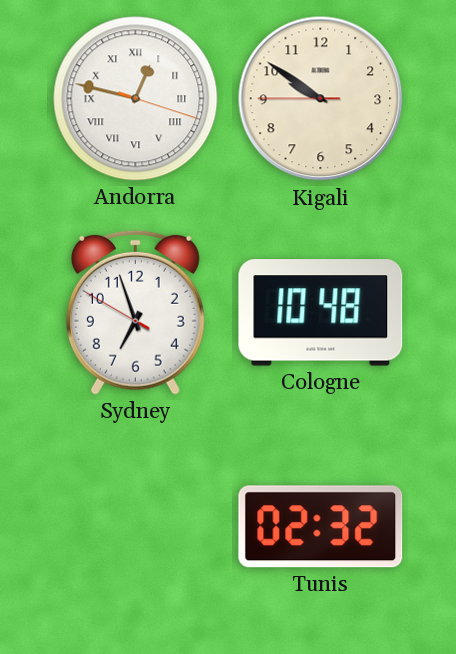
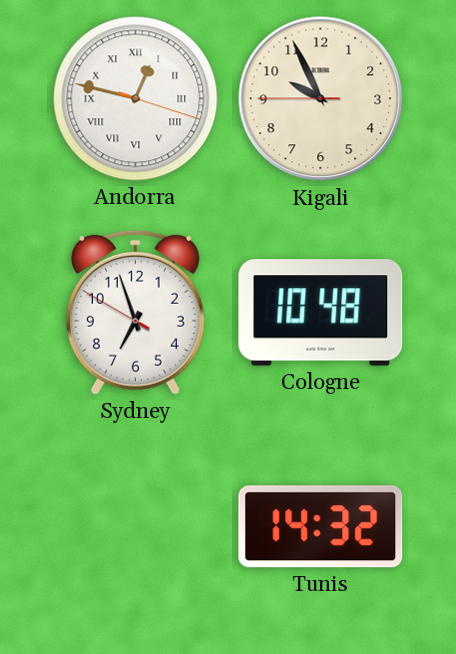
Kigali: 9:50 -> 9:55 (321, 99)
Tunis: 02:32 -> 14:32 (321, 527)
